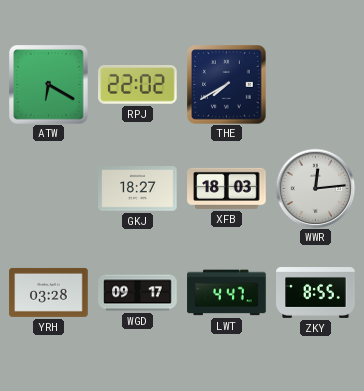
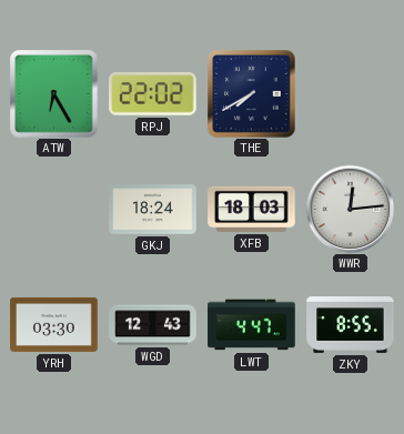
ATW: 6:20 -> 6:25 (54, 94)
GKJ: 18:27 -> 18:24 (153, 210)
YRH: 03:28 -> 03:30 (54, 324)
WGD: 09:17 -> 12:43 (153, 325)
